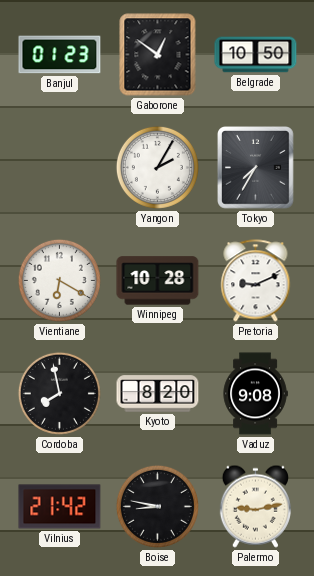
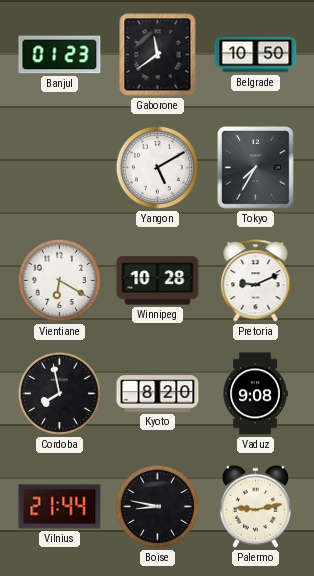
Gaborone: 12:51 -> 11:39 (158, 55)
Yangon: 2:05 -> 5:10 (157, 167)
Vilnius: 21:42 -> 21:44 (60, 507)
